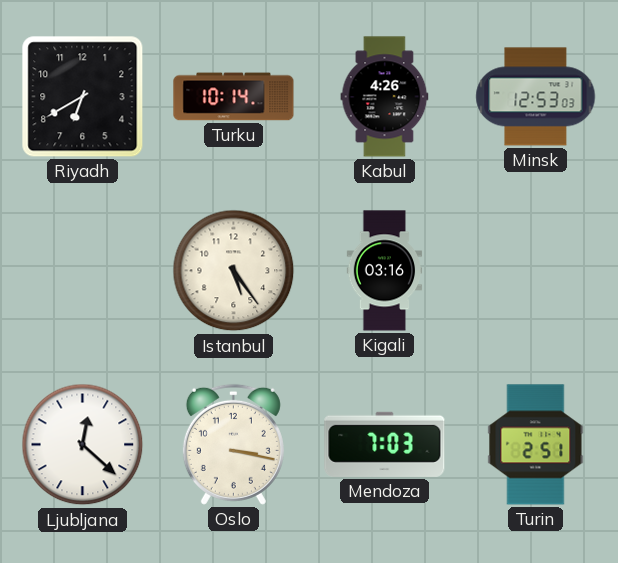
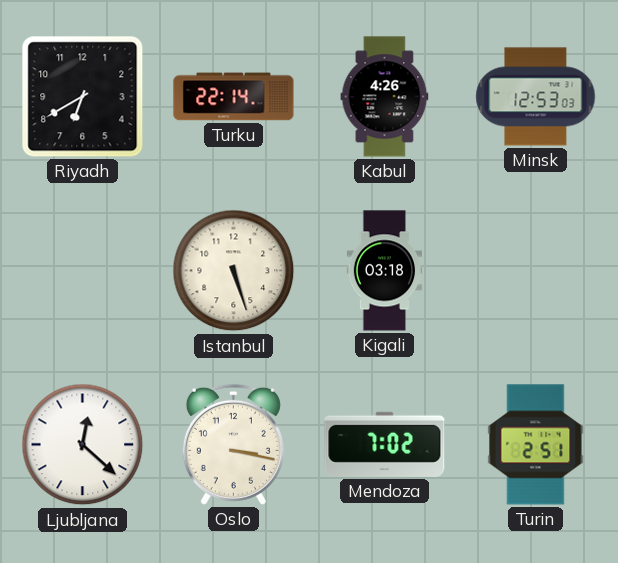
Turku: 10:14 -> 22:14 (234, 97)
Istanbul: 5:24 -> 5:27 (234, 271)
Kigali: 03:16 -> 03:18 (385, 271)
Mendoza: 7:03 -> 7:02 (385, 444)
